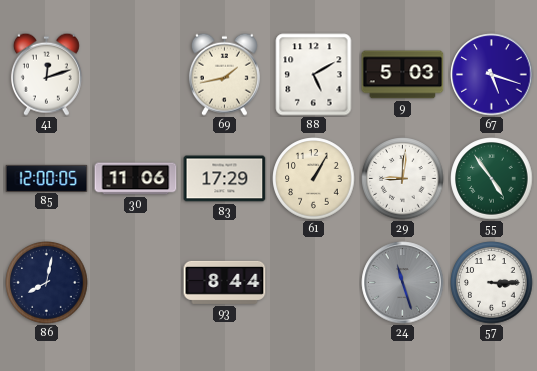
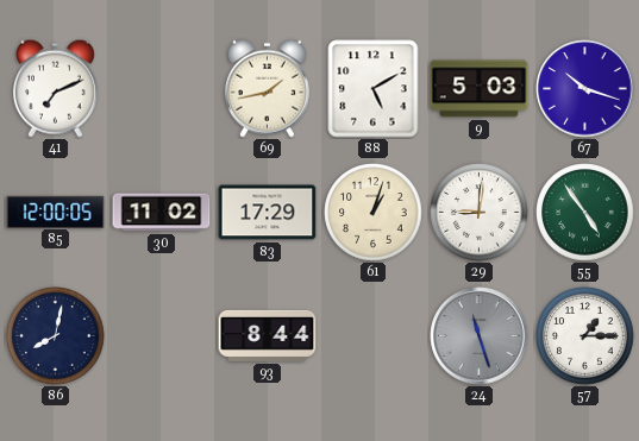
41: 12:12 -> 7:11 (55, 88)
67: 5:18 -> 10:18 (585, 89)
30: 11:06 -> 11:02 (162, 213)
61: 1:05 -> 1:03 (374, 213)
57: 3:15 -> 1:15 (585, 336)
